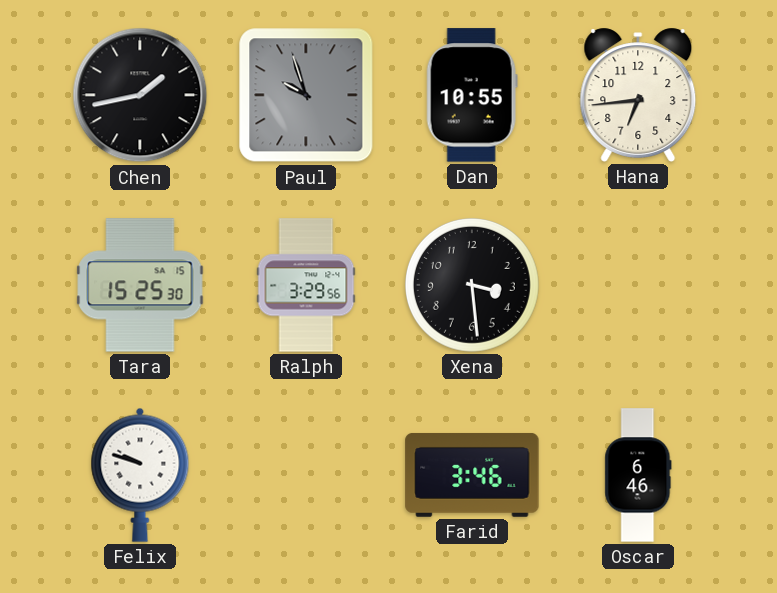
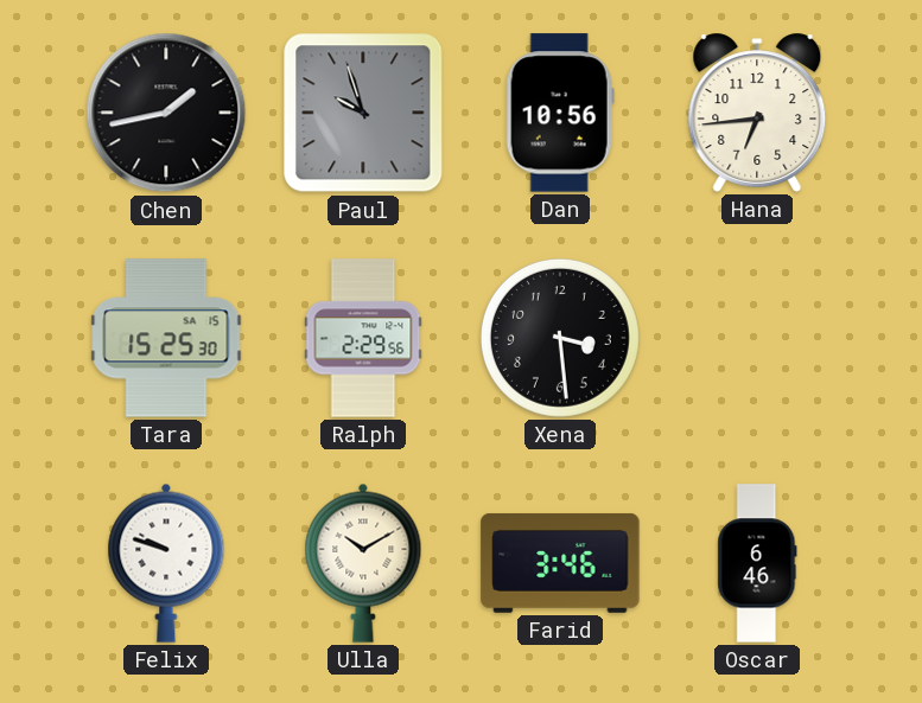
Dan: 10:55 -> 10:56 (560, 113)
Ralph: 3:29 -> 2:29 (363, 338)
Ulla: none -> 10:10 (363, 563)
